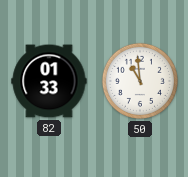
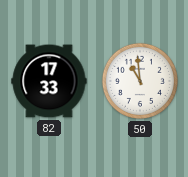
82: 01:33 -> 17:33 (49, 81)
